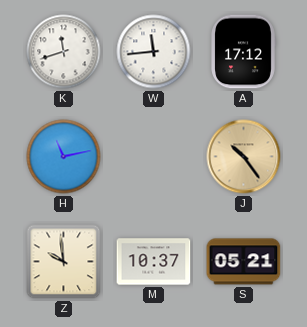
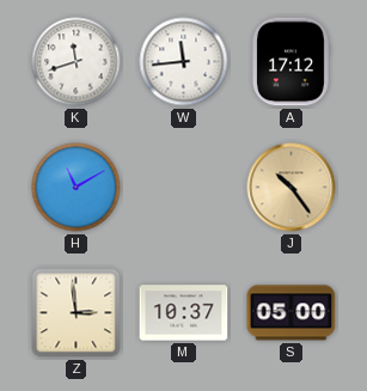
H: 11:13 -> 11:10 (77, 188)
Z: 9:59 -> 2:59 (77, 313)
S: 05:21 -> 05:00 (292, 313)
